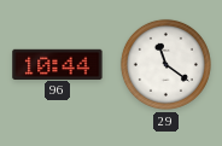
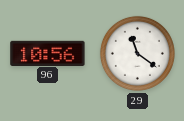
96: 10:44 -> 10:56 (48, 53)
